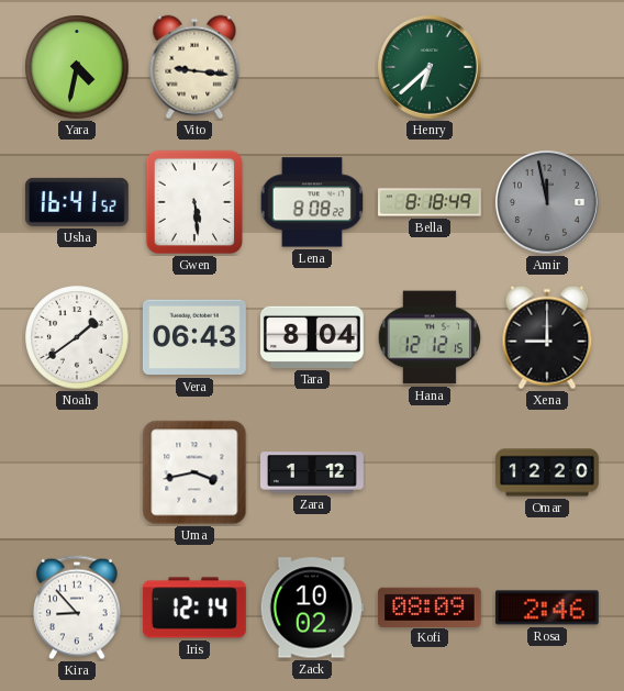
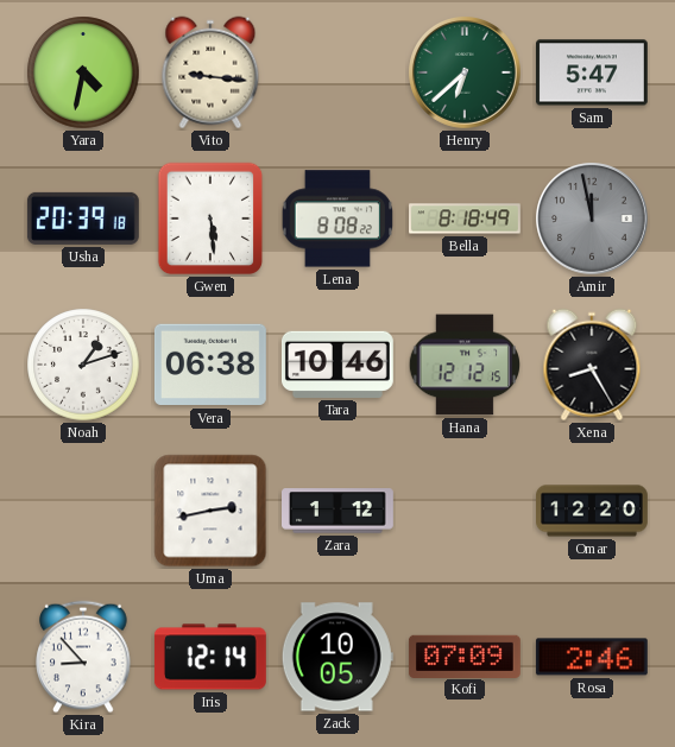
Sam: none -> 5:47 (592, 72)
Usha: 16:41 -> 20:39 (83, 219)
Noah: 1:39 -> 1:12 (83, 365)
Vera: 06:43 -> 06:38 (210, 365)
Tara: 8:04 -> 10:46 (337, 365)
Xena: 9:00 -> 8:25 (592, 365)
Uma: 3:43 -> 2:43 (210, 511)
Zack: 10:02 -> 10:05 (337, 657)
Kofi: 08:09 -> 07:09 (465, 656)
